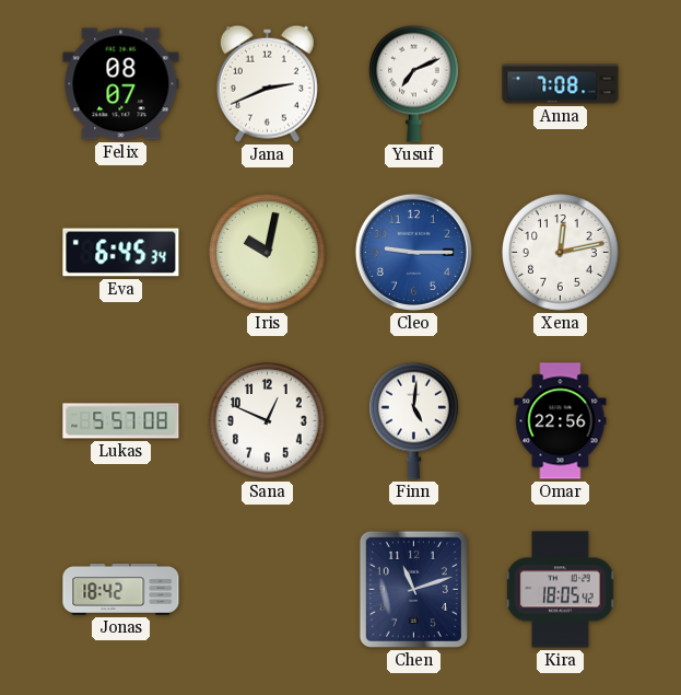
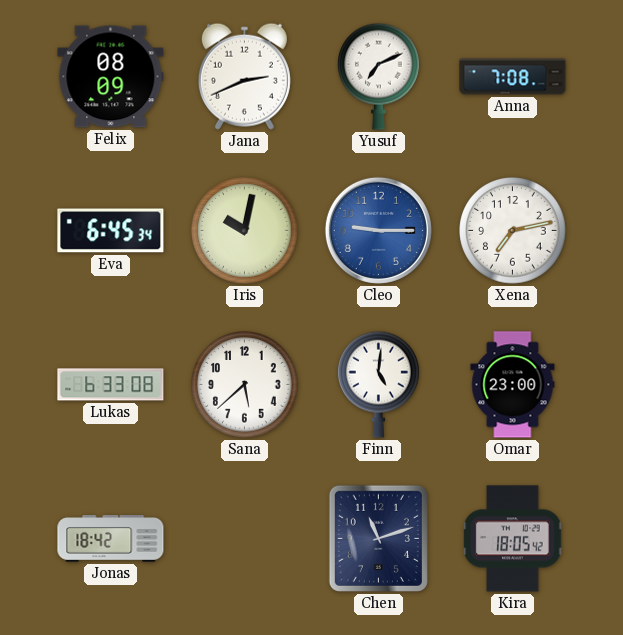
Felix: 08:07 -> 08:09 (111, 77)
Xena: 12:13 -> 7:13 (513, 231)
Lukas: 5:57 -> 6:33 (111, 385)
Sana: 12:49 -> 5:38 (245, 385)
Omar: 22:56 -> 23:00 (513, 385)
